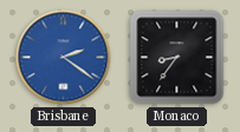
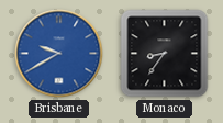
Brisbane: 2:21 -> 9:40 (59, 54)
